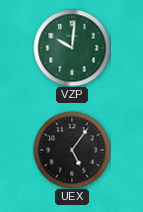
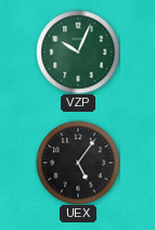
VZP: 10:01 -> 10:04 (78, 52)
